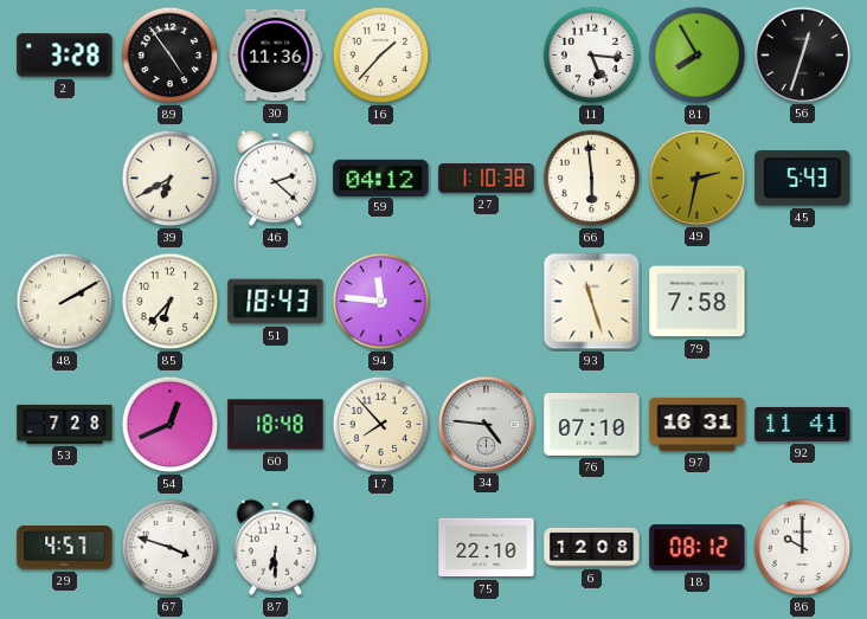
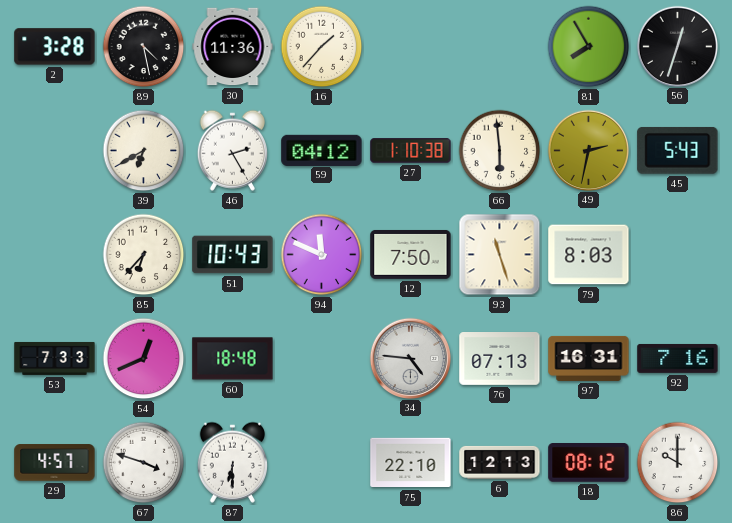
89: 4:54 -> 4:28 (144, 47)
11: 5:16 -> none (592, 56)
46: 2:22 -> 2:25 (232, 150)
48: 2:10 -> none (65, 302)
51: 18:43 -> 10:43 (233, 255)
94: 11:46 -> 11:49 (322, 255)
12: none -> 7:50 (411, 254)
79: 7:58 -> 8:03 (589, 255)
53: 7:28 -> 7:33 (55, 358)
17: 7:53 -> none (381, 425)
76: 07:10 -> 07:13 (500, 359)
92: 11:41 -> 7:16 (678, 358)
6: 12:08 -> 12:13 (500, 462)
